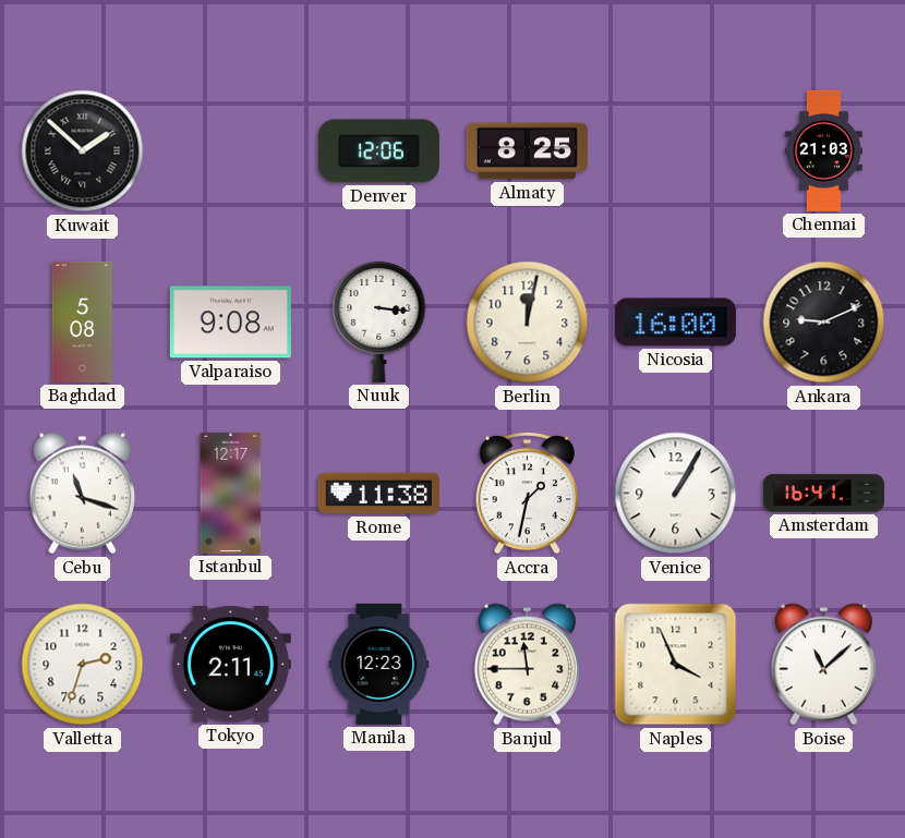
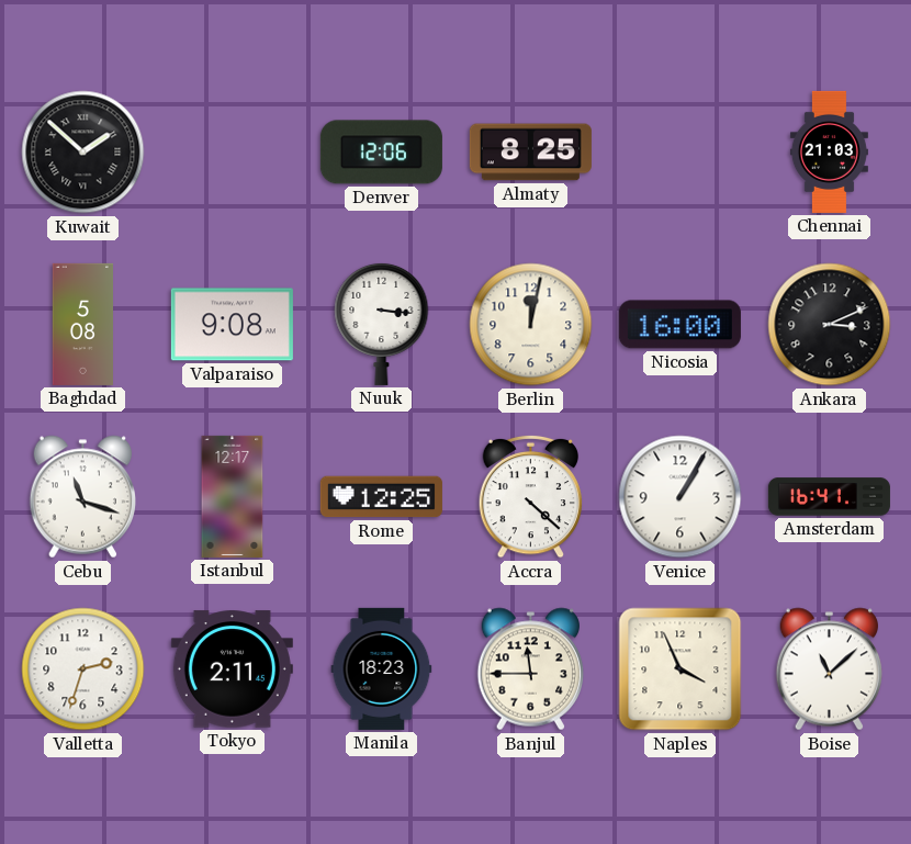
Ankara: 9:11 -> 3:11 (830, 325)
Rome: 11:38 -> 12:25 (381, 497)
Accra: 1:32 -> 4:22 (531, 496)
Manila: 12:23 -> 18:23 (382, 668)
